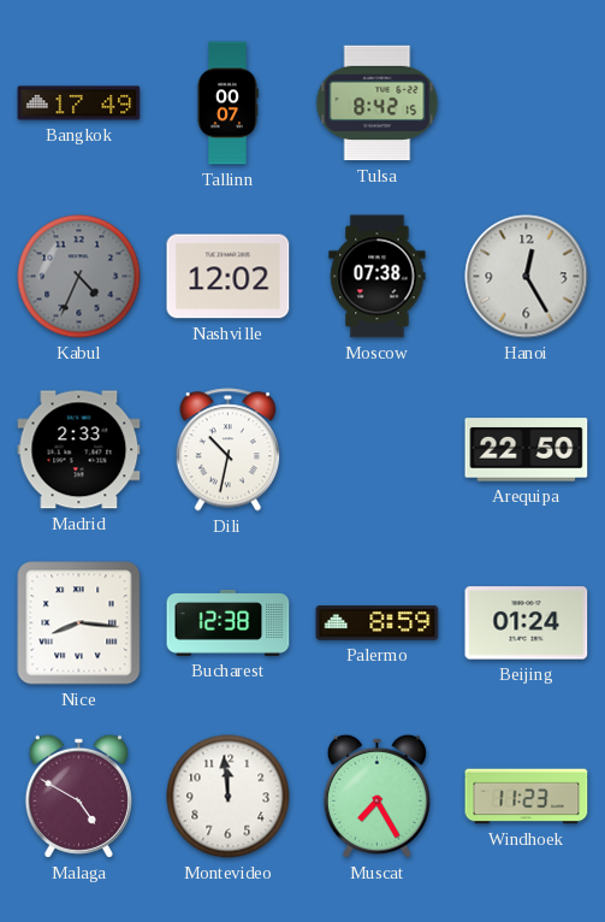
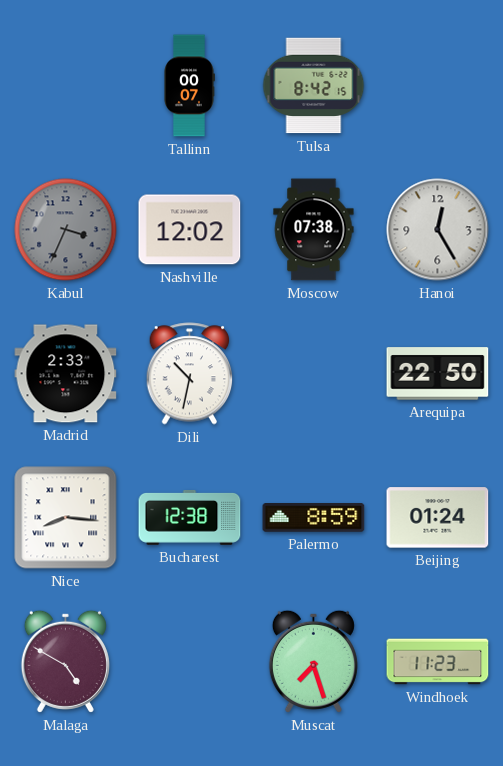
Bangkok: 17:49 -> none (79, 104)
Kabul: 4:34 -> 3:34 (66, 230)
Montevideo: 11:59 -> none (229, 797)
Muscat: 7:25 -> 7:27 (313, 661)
